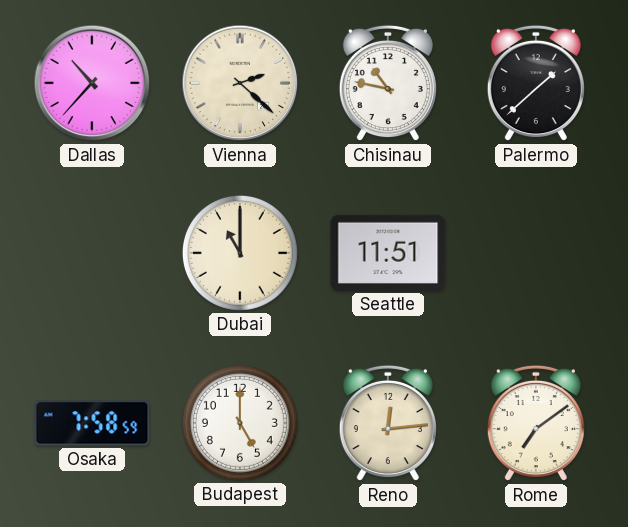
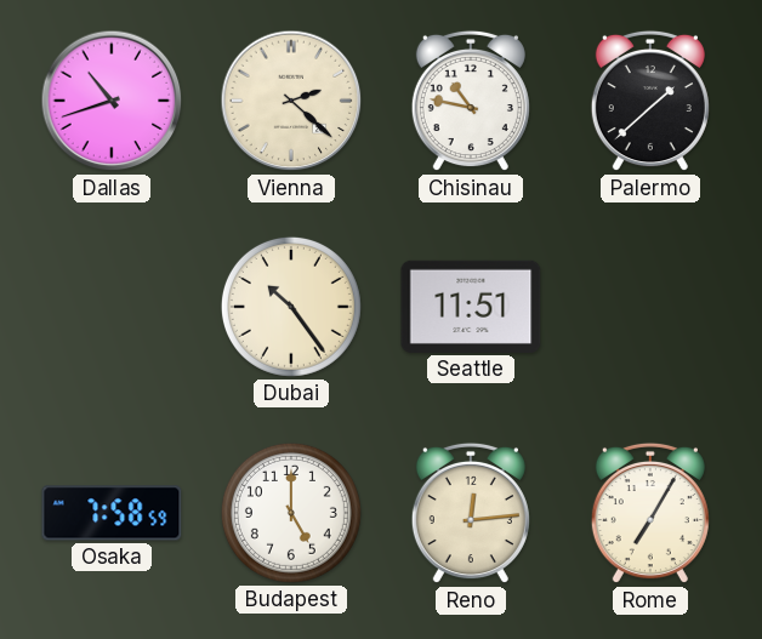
Dallas: 10:37 -> 10:42 (112, 101)
Dubai: 11:00 -> 10:24 (291, 307)
Rome: 7:09 -> 7:05 (650, 513)
